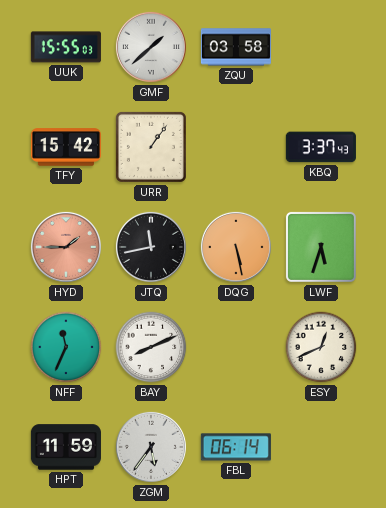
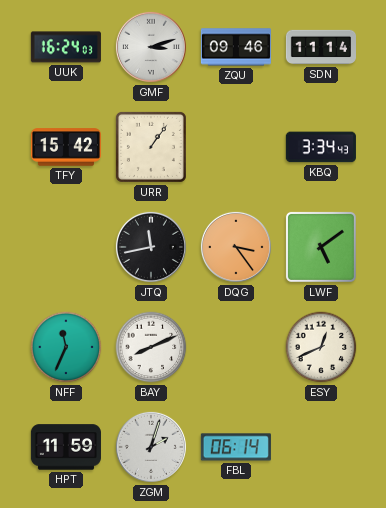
UUK: 15:55 -> 16:24 (66, 47)
GMF: 1:38 -> 3:12 (151, 47)
ZQU: 03:58 -> 09:46 (236, 47)
SDN: none -> 11:14 (320, 47)
KBQ: 3:37 -> 3:34 (321, 147)
HYD: 1:45 -> none (66, 247)
DQG: 5:28 -> 3:24 (236, 247)
LWF: 5:33 -> 5:09 (321, 247)
ZGM: 5:36 -> 2:03 (151, 447)
